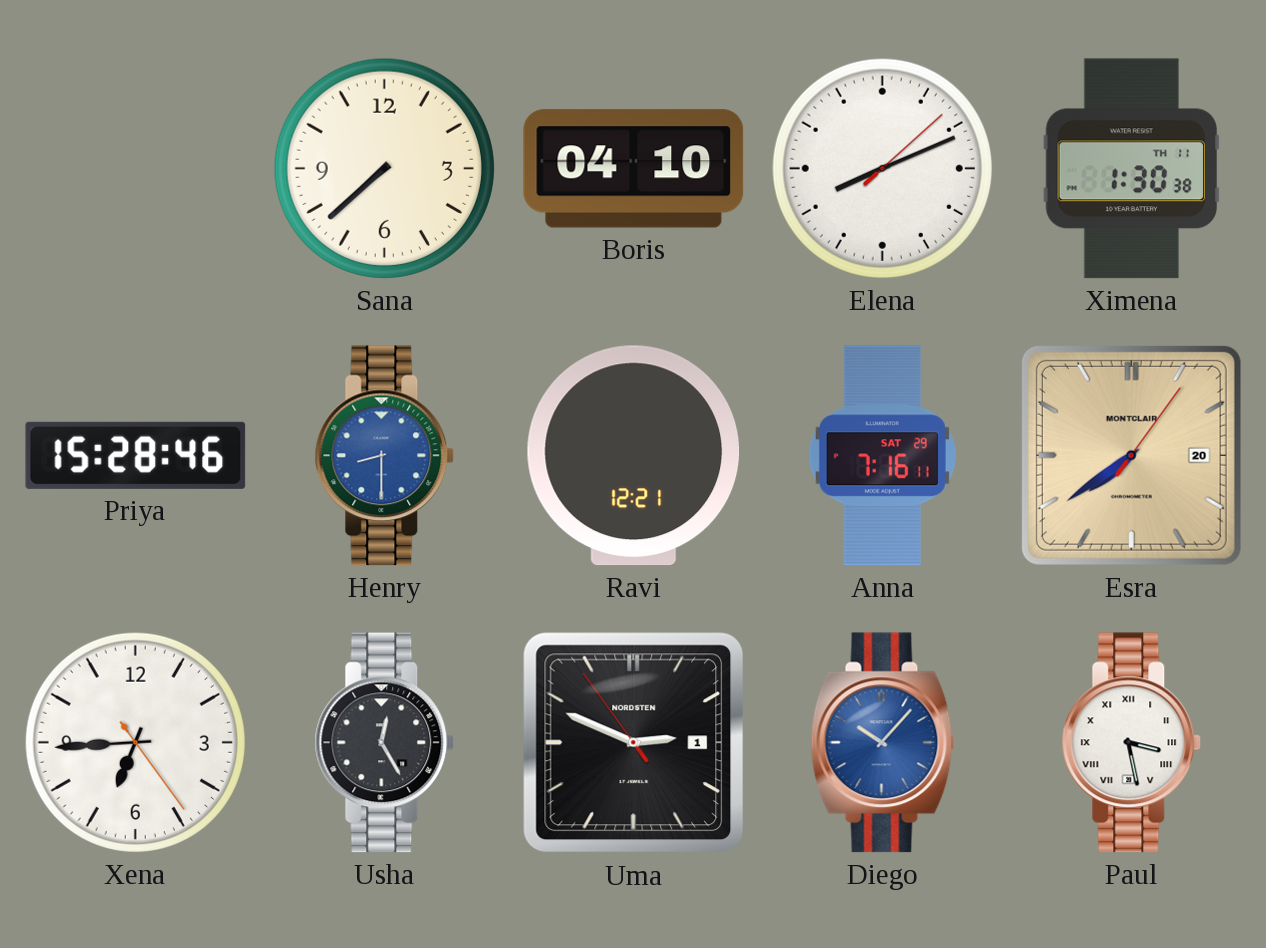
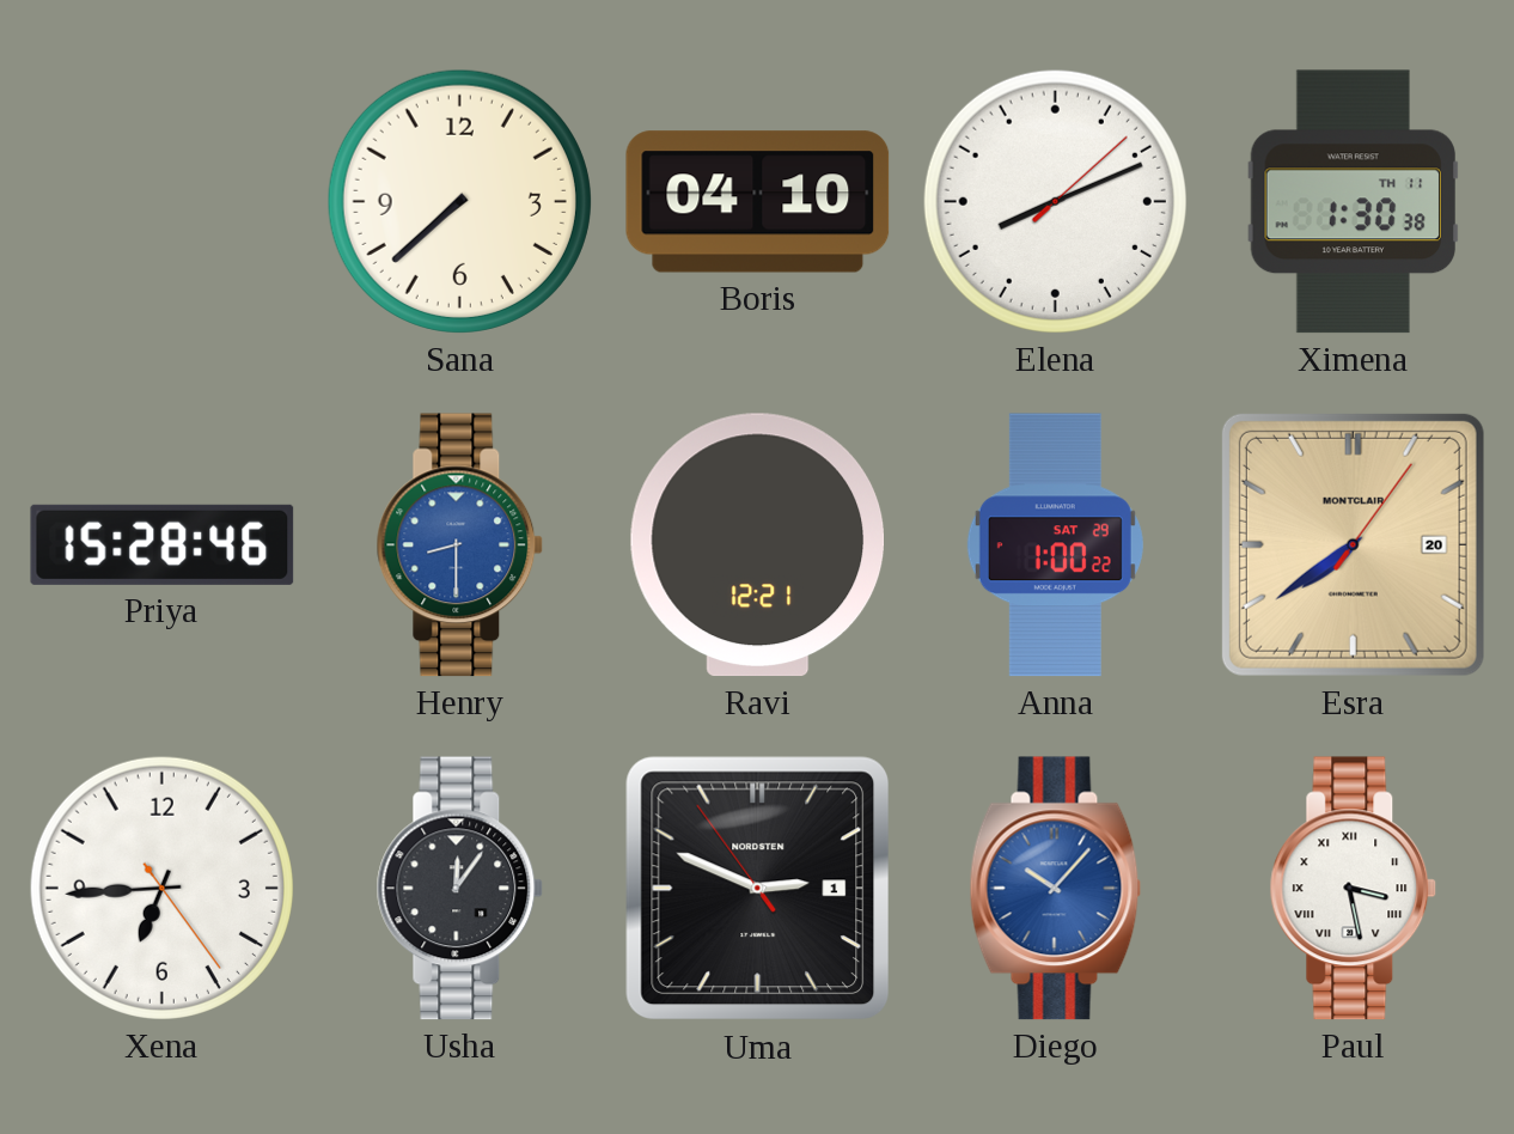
Anna: 7:16 -> 1:00 (1055, 545)
Usha: 12:25 -> 12:06 (460, 889)
